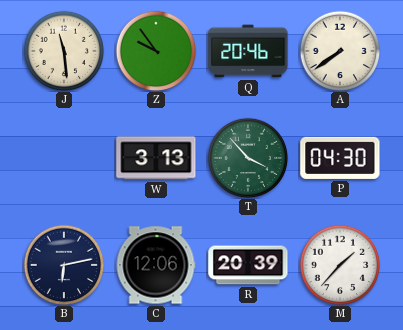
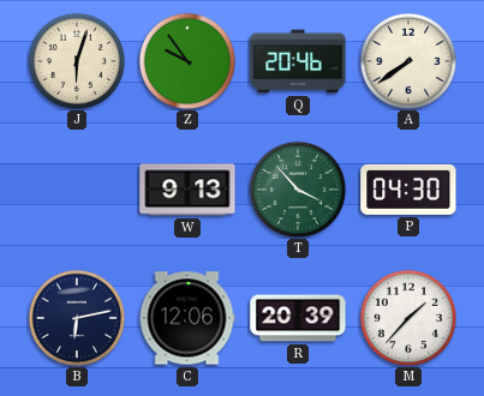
J: 11:29 -> 6:03 (77, 61)
W: 3:13 -> 9:13 (187, 190)
